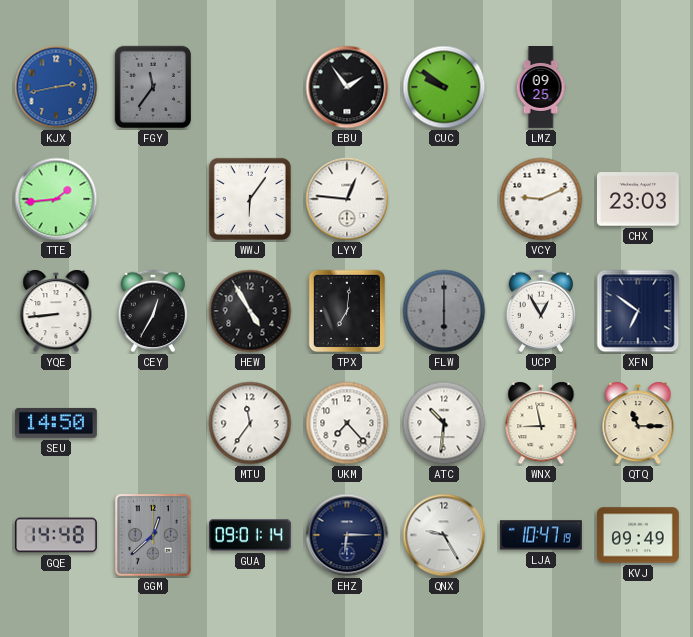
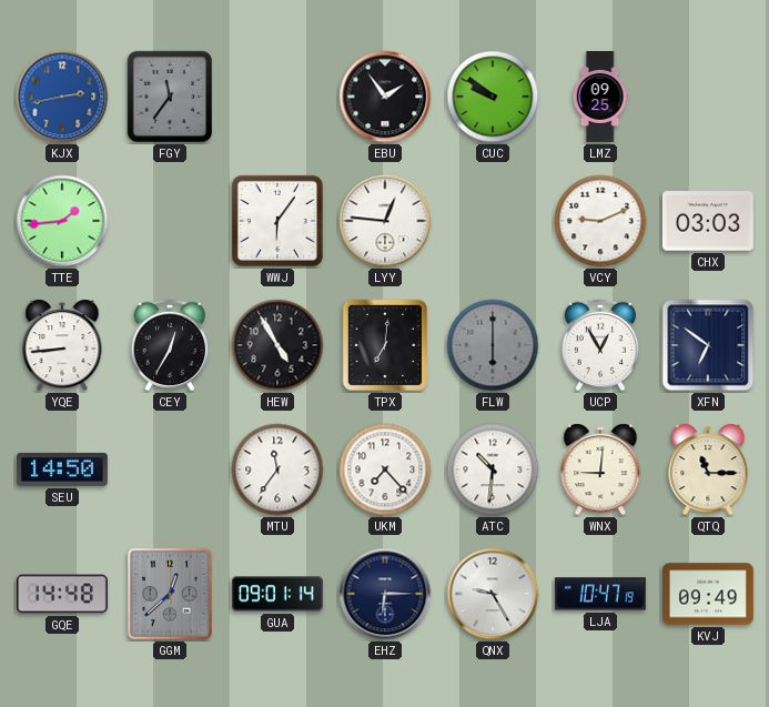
CHX: 23:03 -> 03:03 (708, 221)
WNX: 8:58 -> 9:01 (600, 469)
